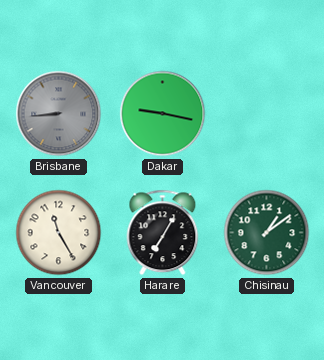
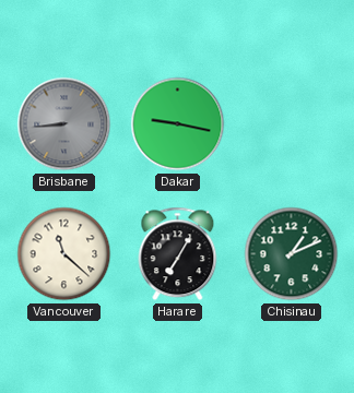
Vancouver: 11:25 -> 11:22 (64, 254)
Chisinau: 1:09 -> 1:11 (292, 254)
